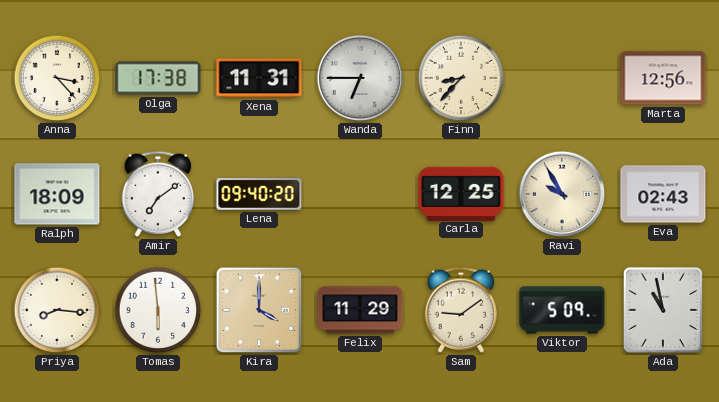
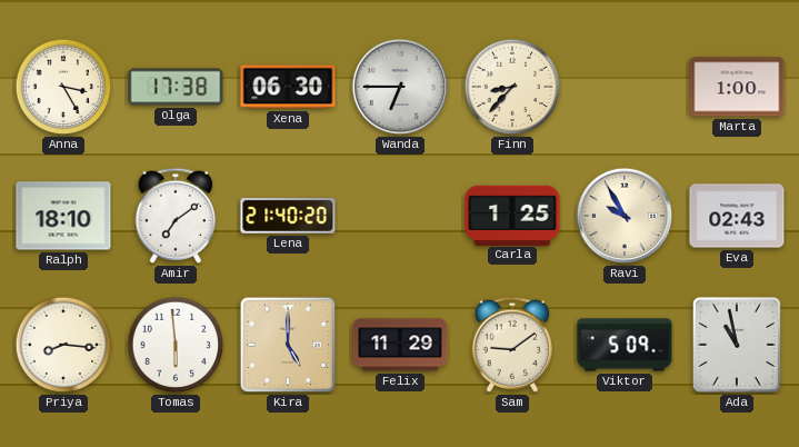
Anna: 3:23 -> 3:25 (63, 87)
Xena: 11:31 -> 06:30 (288, 87)
Marta: 12:56 -> 1:00 (737, 87)
Ralph: 18:09 -> 18:10 (63, 216)
Lena: 09:40 -> 21:40 (288, 216)
Carla: 12:25 -> 1:25 (512, 215)
Kira: 4:00 -> 5:00 (288, 345)
